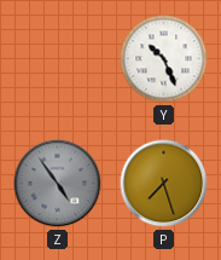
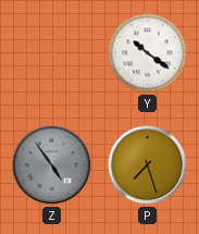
Y: 10:26 -> 10:21 (148, 53)
